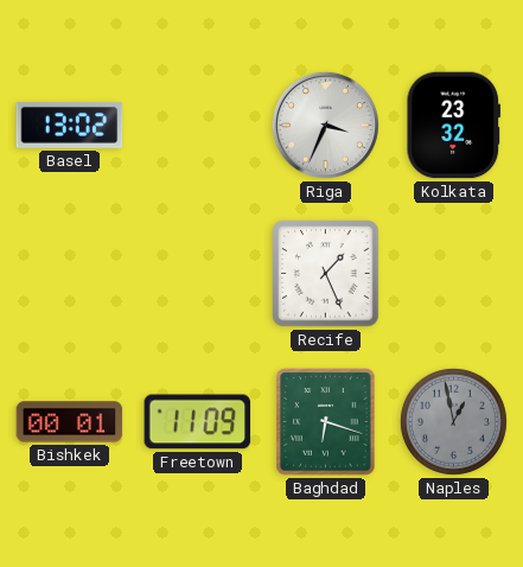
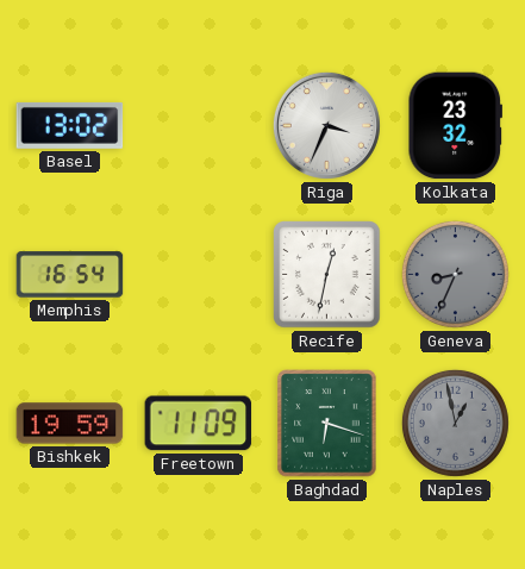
Memphis: none -> 16:54 (70, 275)
Recife: 1:26 -> 12:32 (327, 275)
Geneva: none -> 8:34 (455, 274)
Bishkek: 00:01 -> 19:59 (70, 424)
